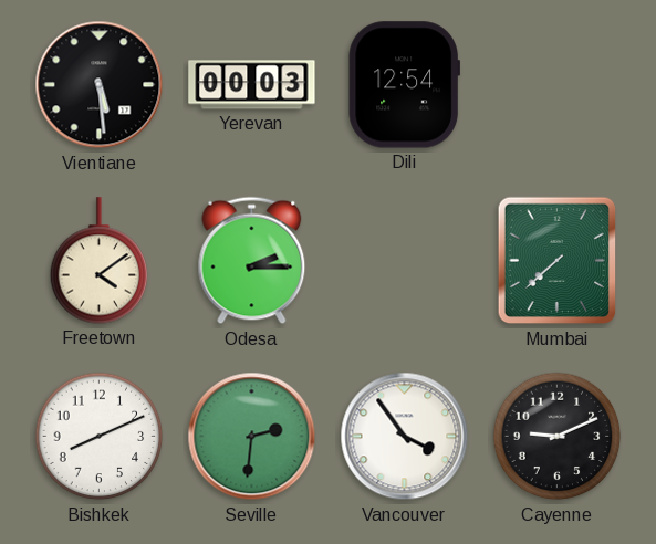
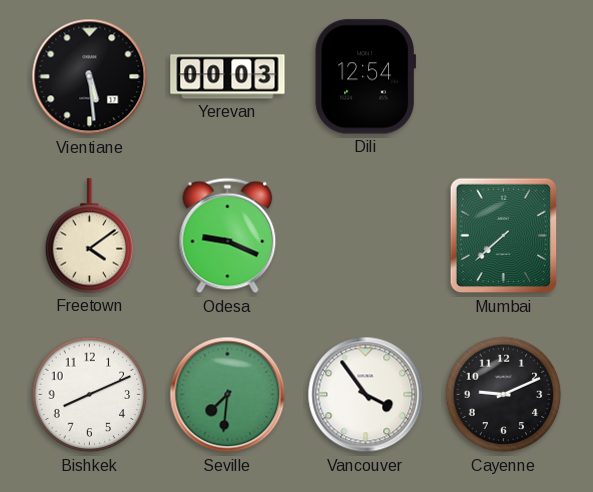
Odesa: 2:15 -> 9:19 (228, 236)
Seville: 2:31 -> 7:31 (228, 395)
